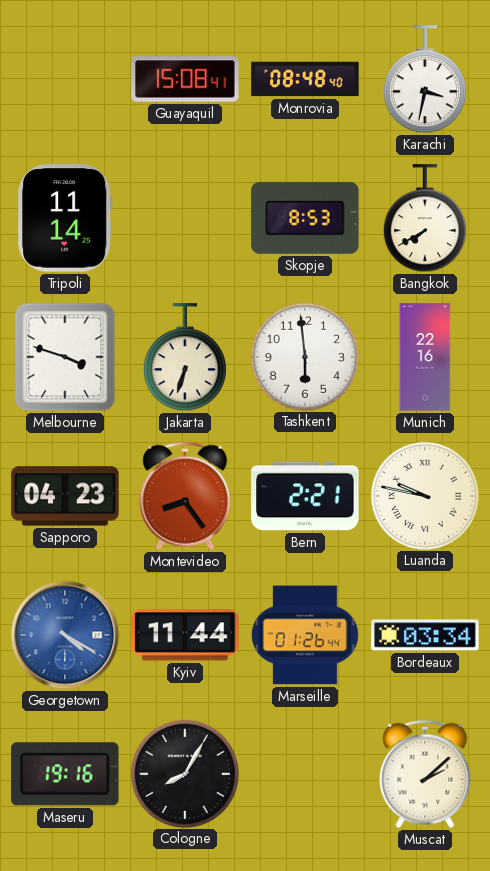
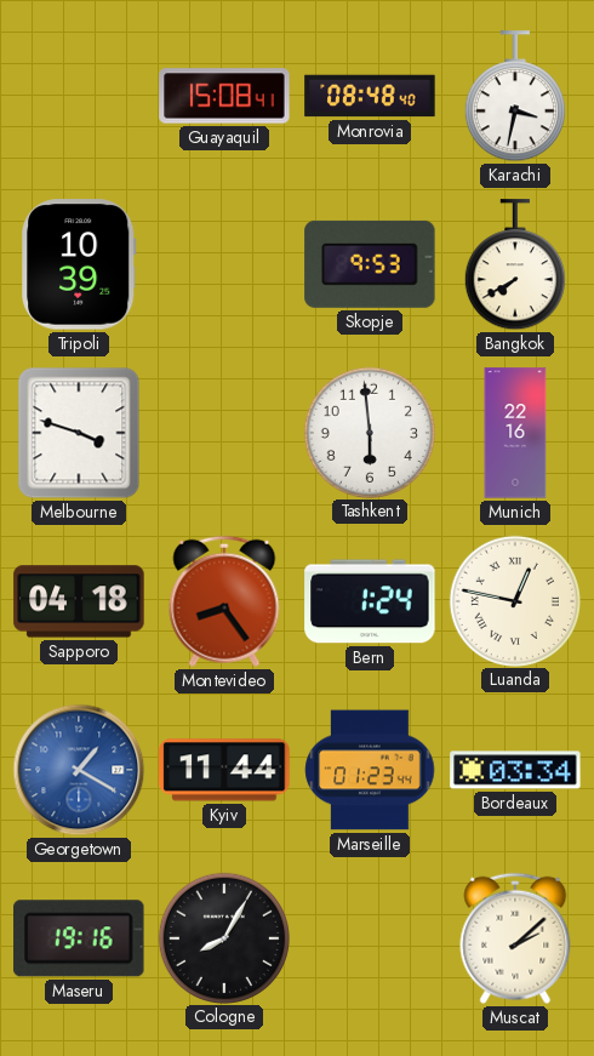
Tripoli: 11:14 -> 10:39 (79, 264)
Skopje: 8:53 -> 9:53 (370, 264)
Jakarta: 6:33 -> none (185, 358)
Sapporo: 04:23 -> 04:18 (79, 601)
Bern: 2:21 -> 1:24 (370, 601)
Luanda: 9:47 -> 12:47 (514, 600)
Georgetown: 4:20 -> 1:20 (79, 770)
Marseille: 01:26 -> 01:23 (370, 770)
